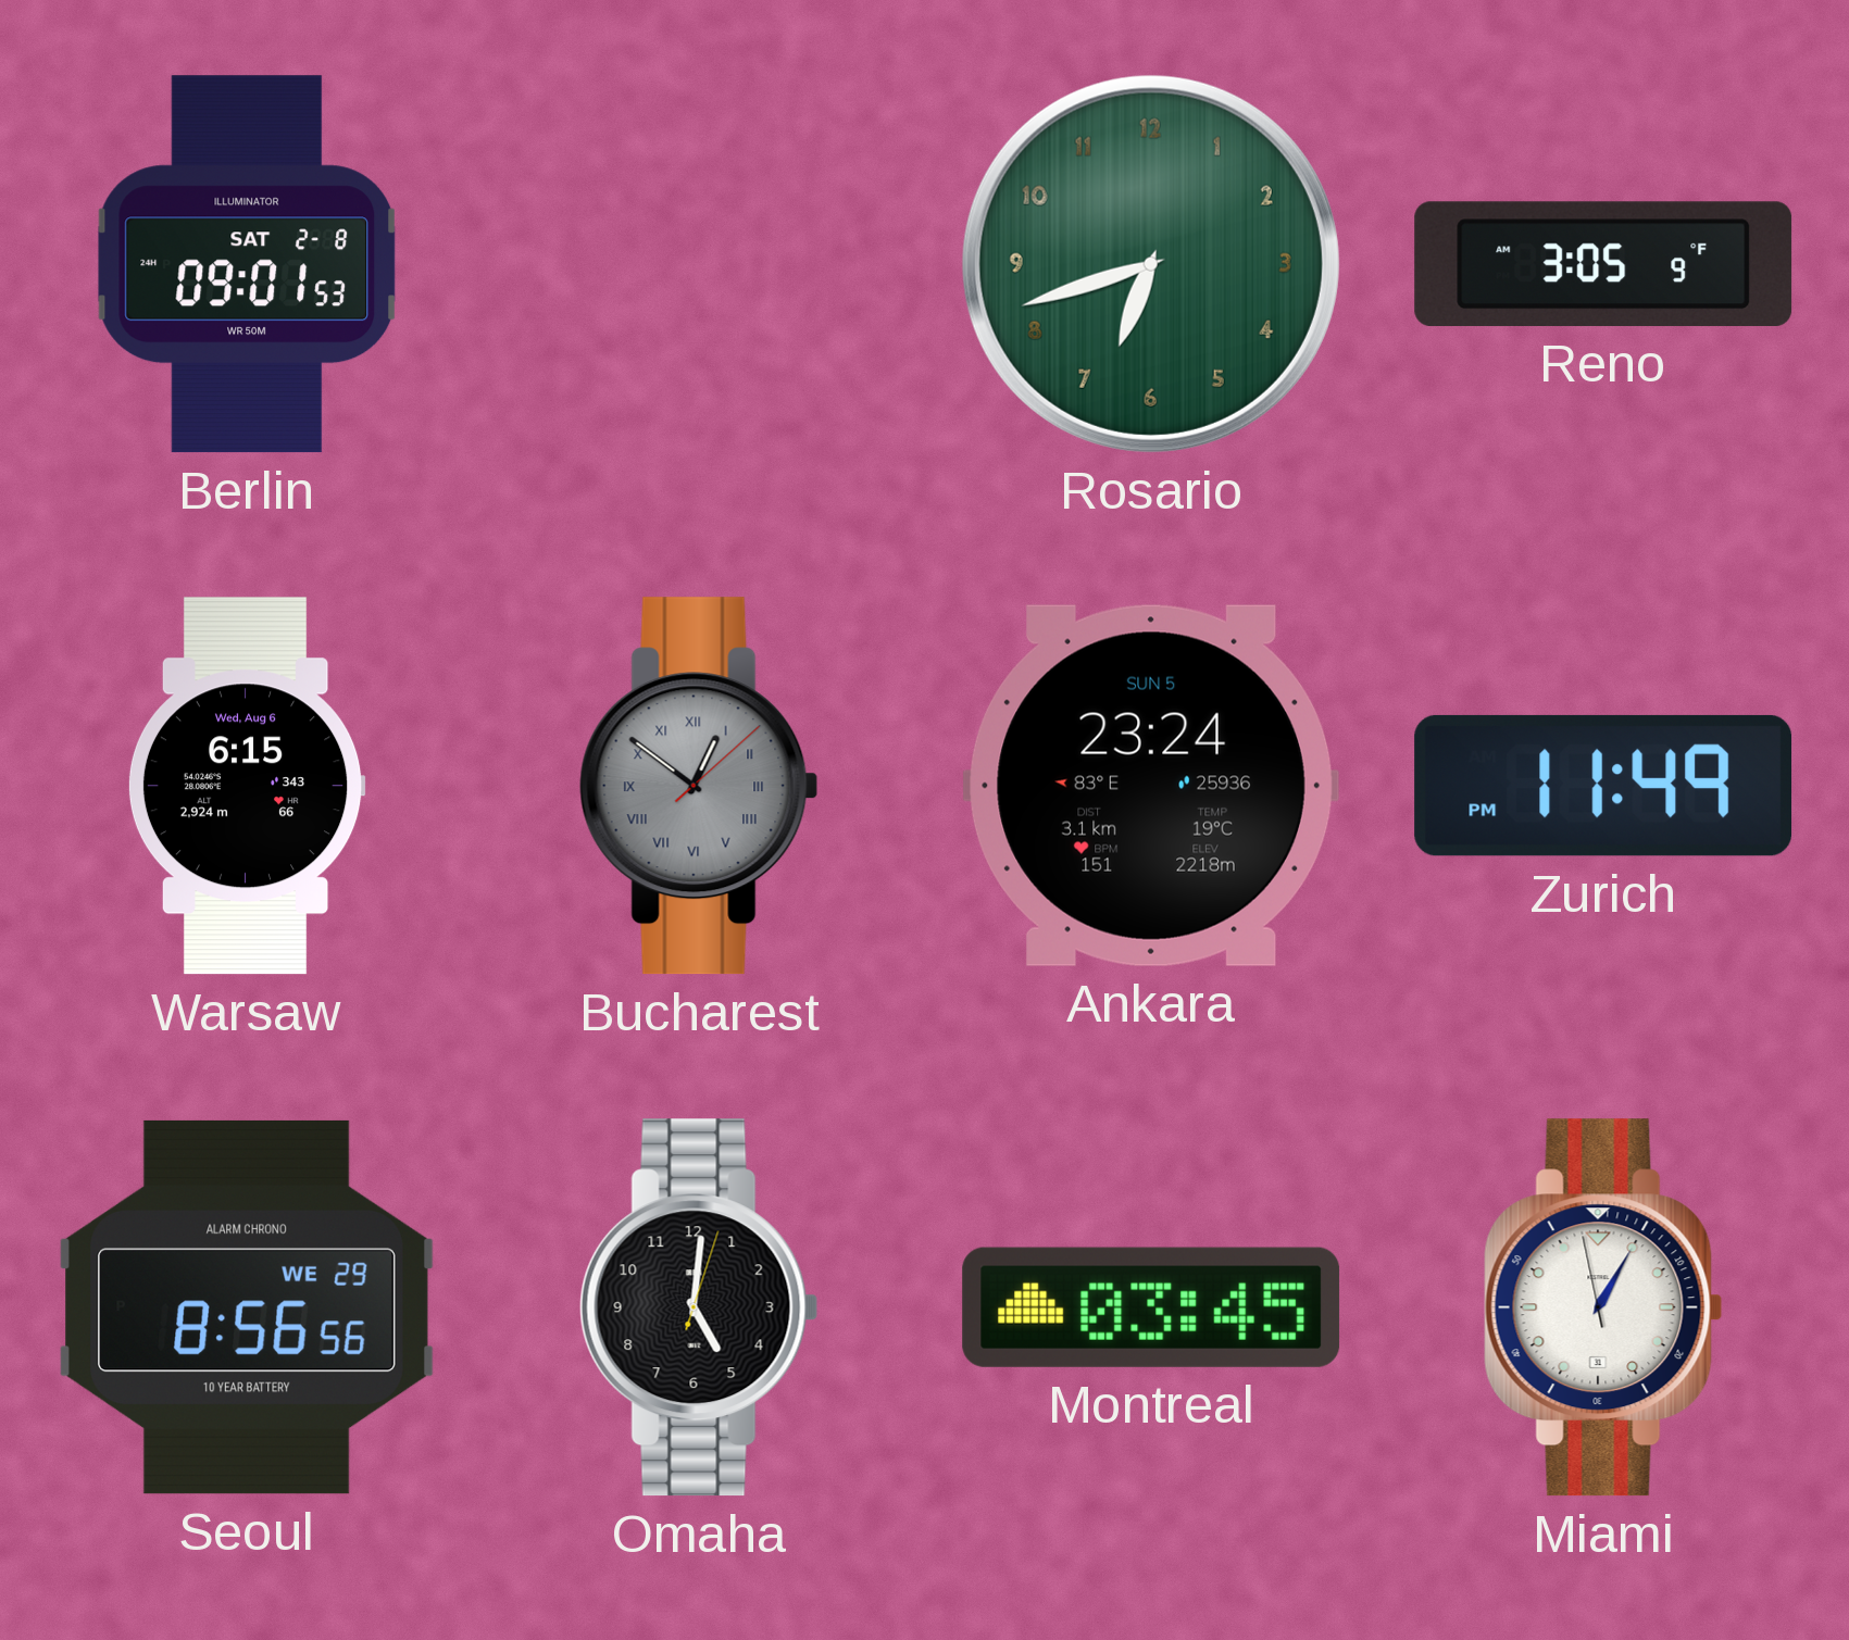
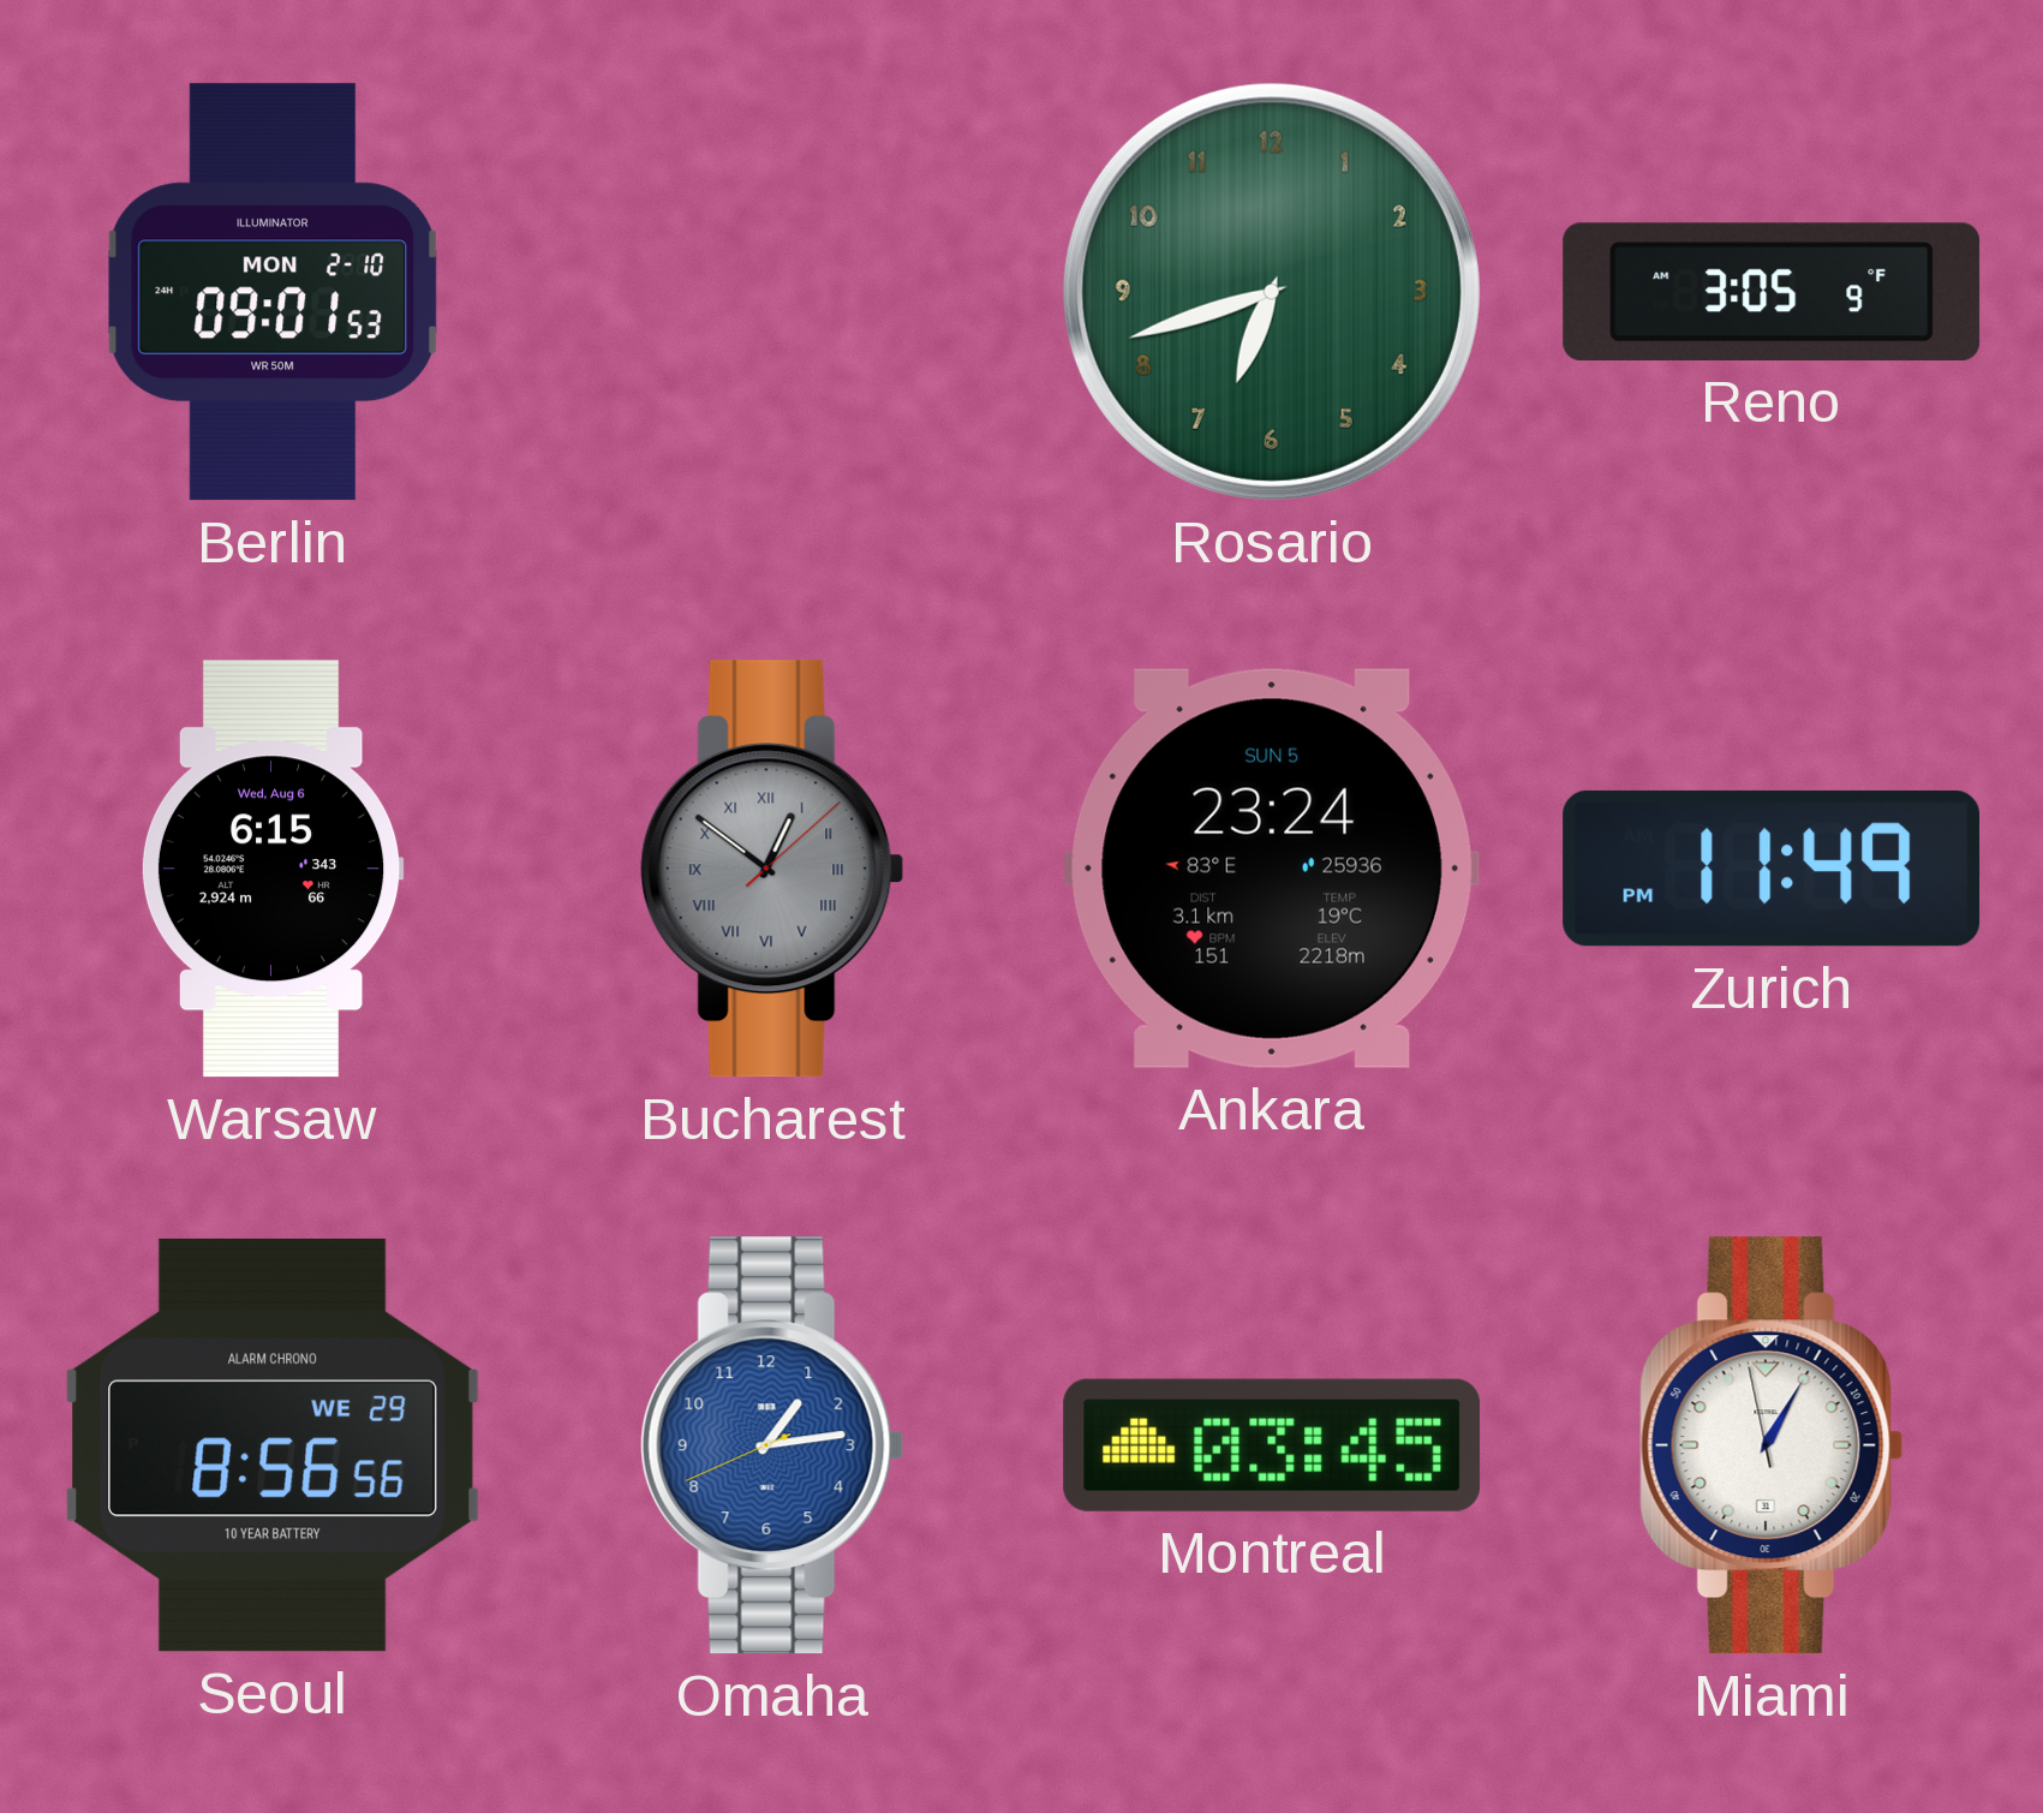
Berlin date: SAT 2-8 -> MON 2-10 (273, 292)
Omaha: 5:01 -> 1:13 (772, 1445)
Omaha dial: black -> blue (772, 1445)
